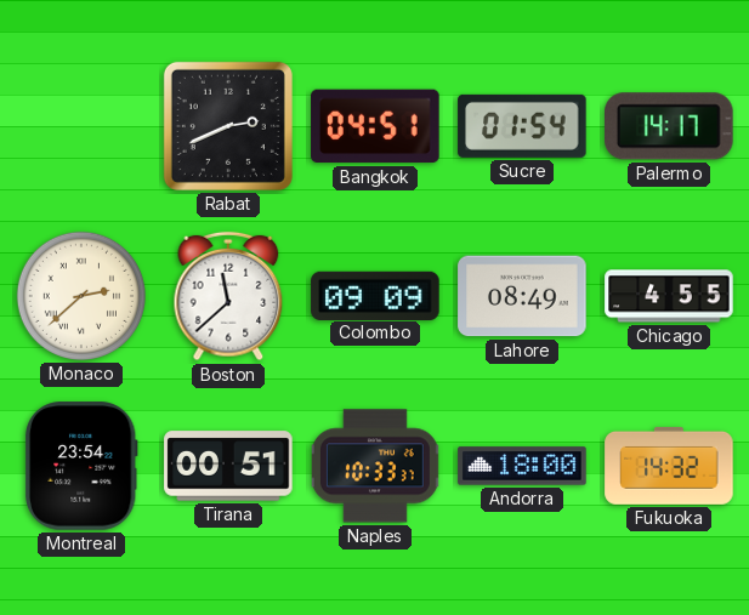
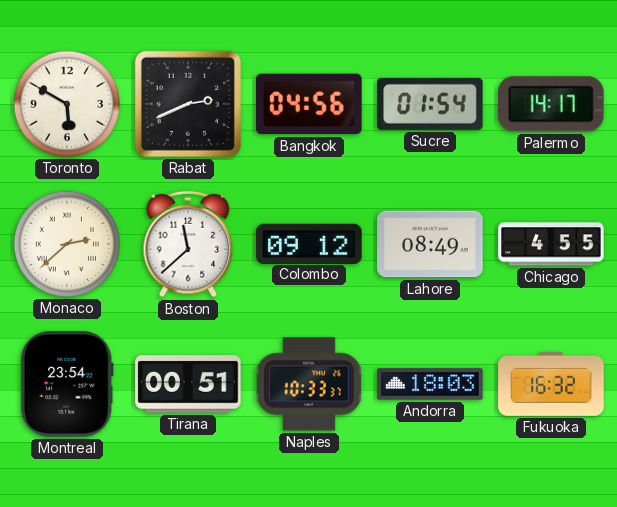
Toronto: none -> 5:50 (67, 104)
Bangkok: 04:51 -> 04:56 (309, 104)
Colombo: 09:09 -> 09:12 (309, 243)
Andorra: 18:00 -> 18:03 (430, 384)
Fukuoka: 14:32 -> 16:32 (551, 384)
